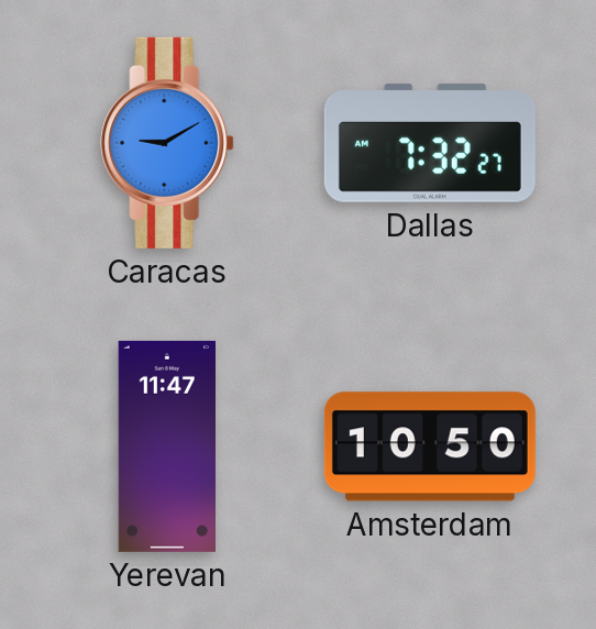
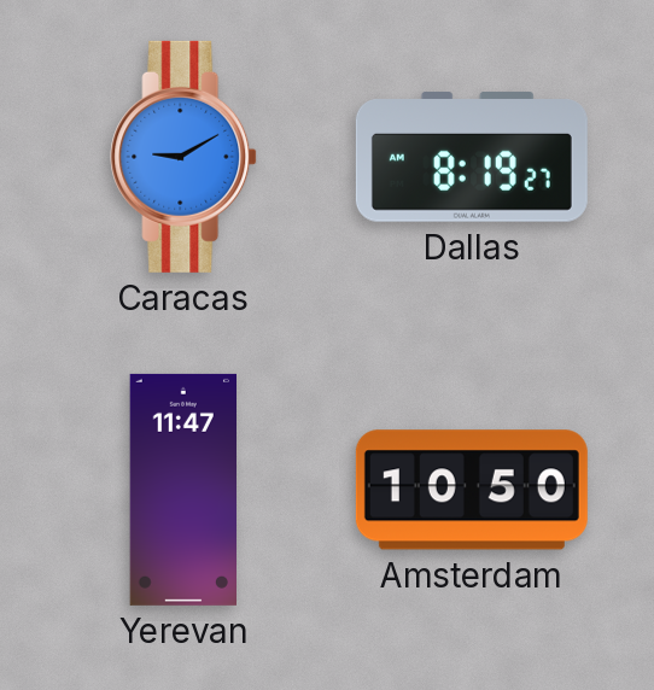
Dallas: 7:32 -> 8:19 (472, 157)
